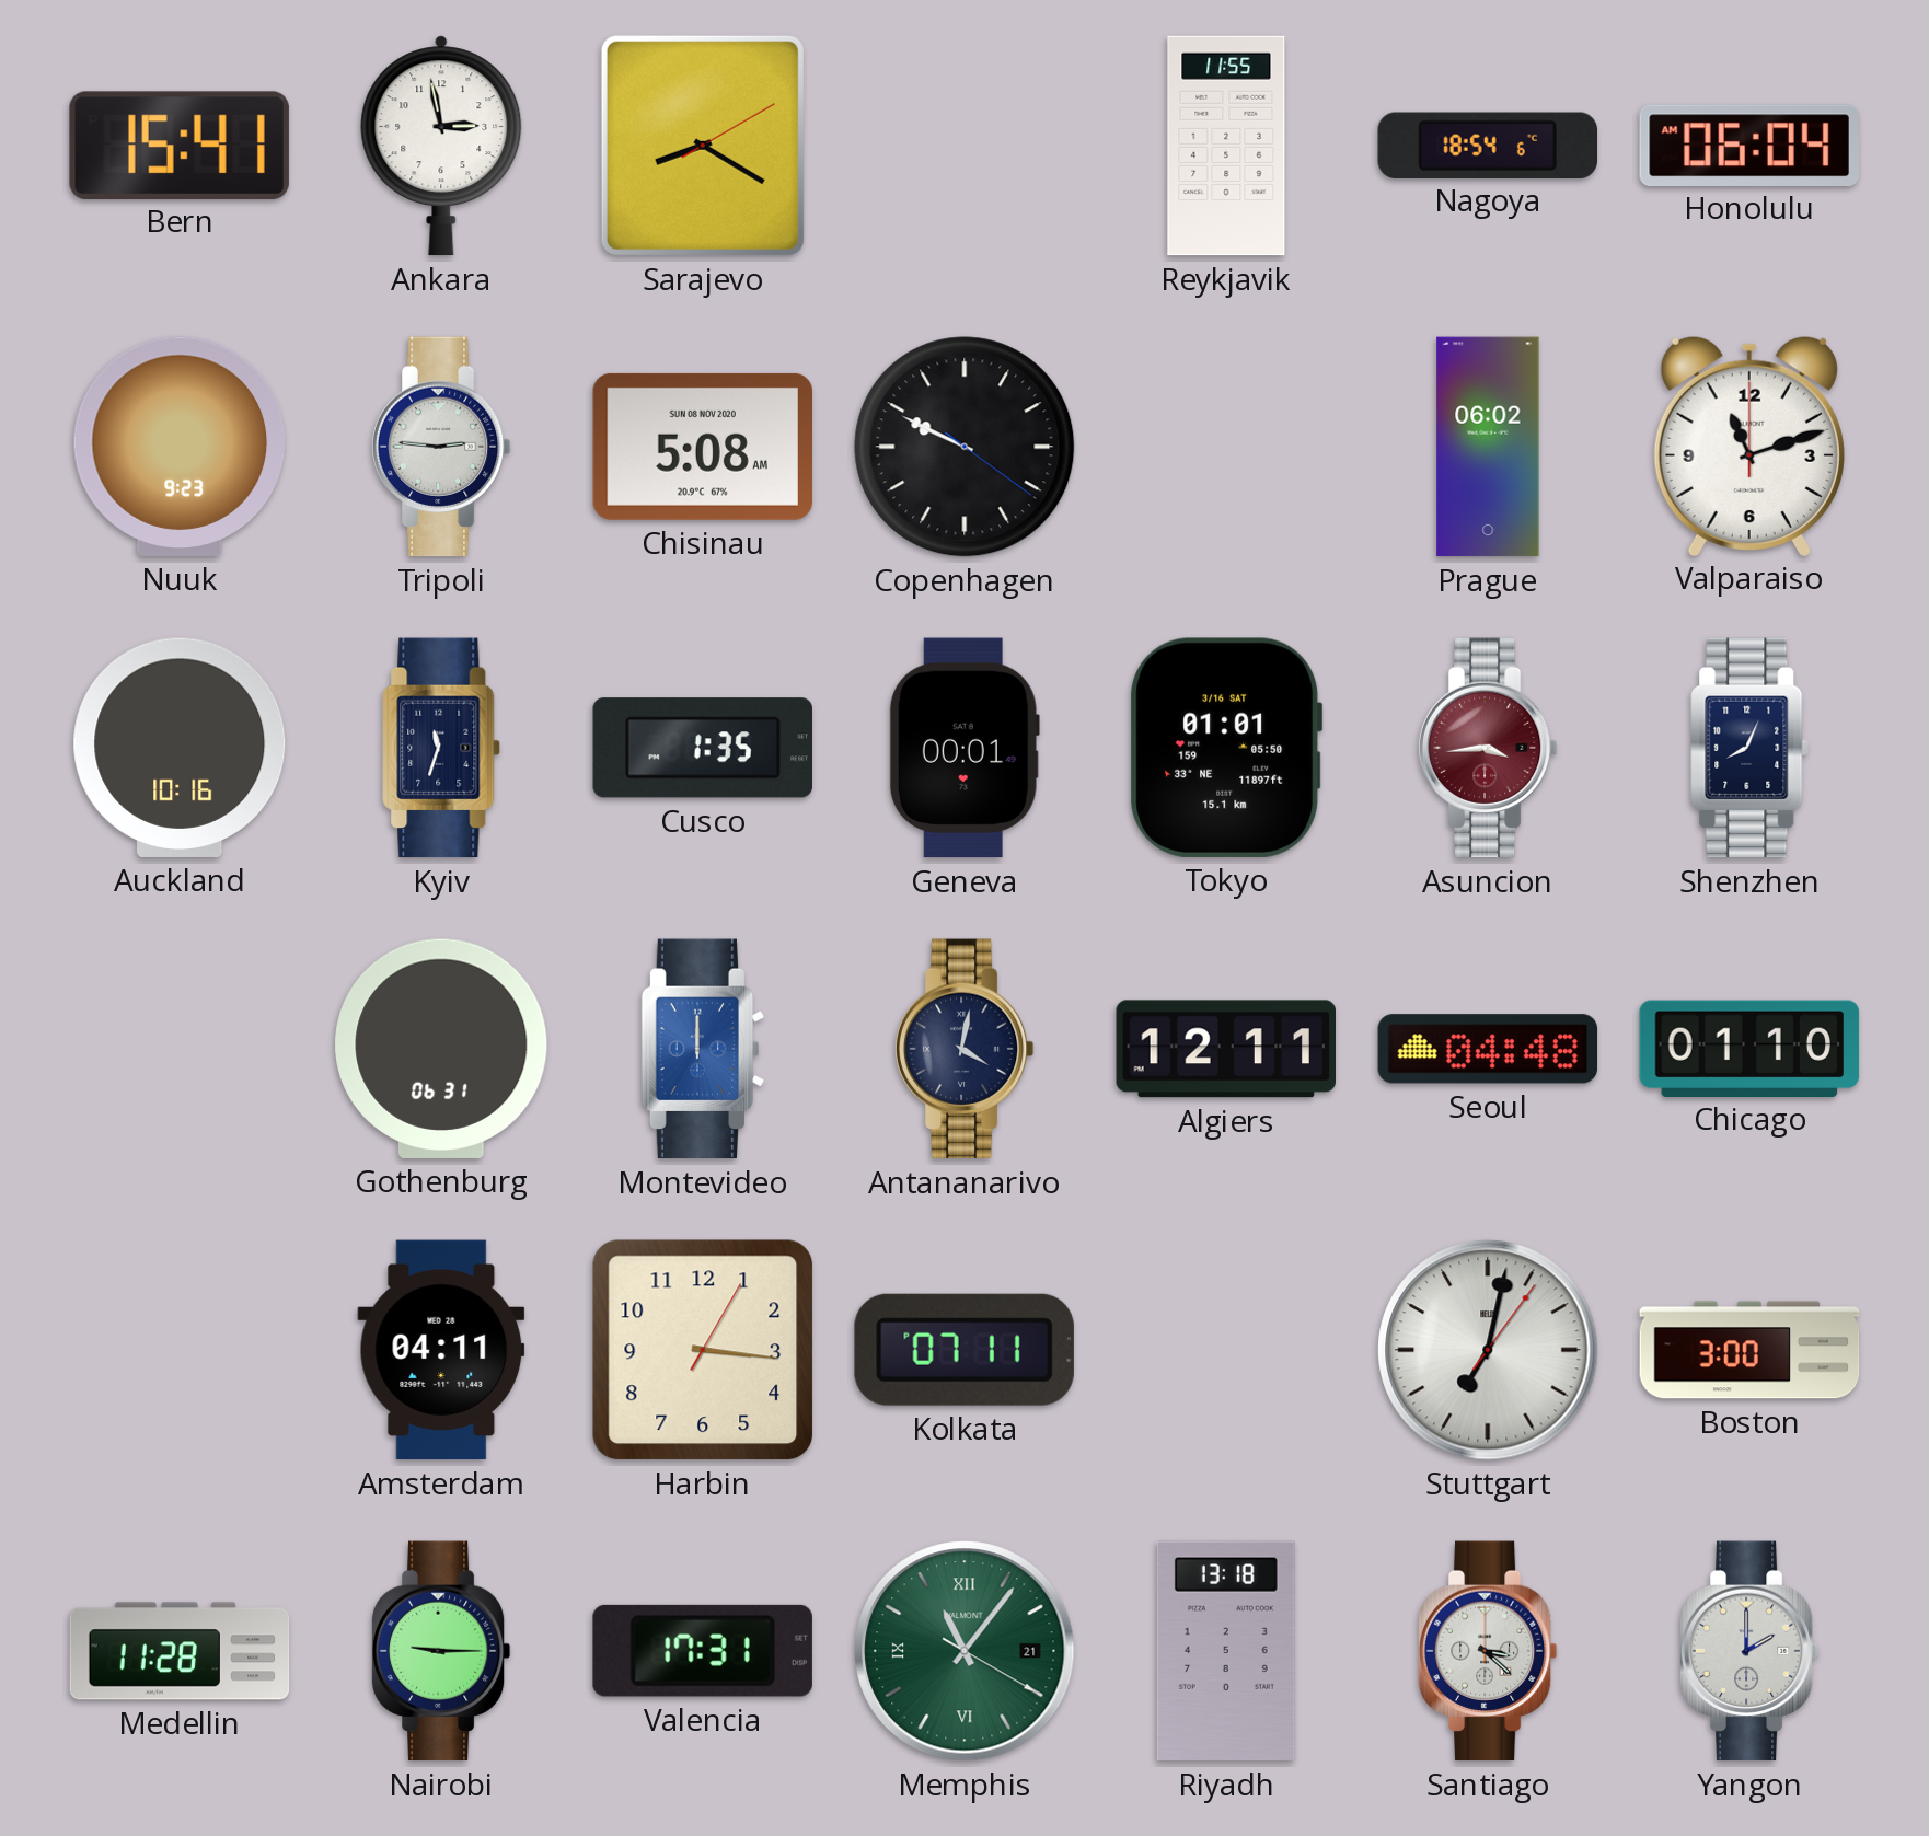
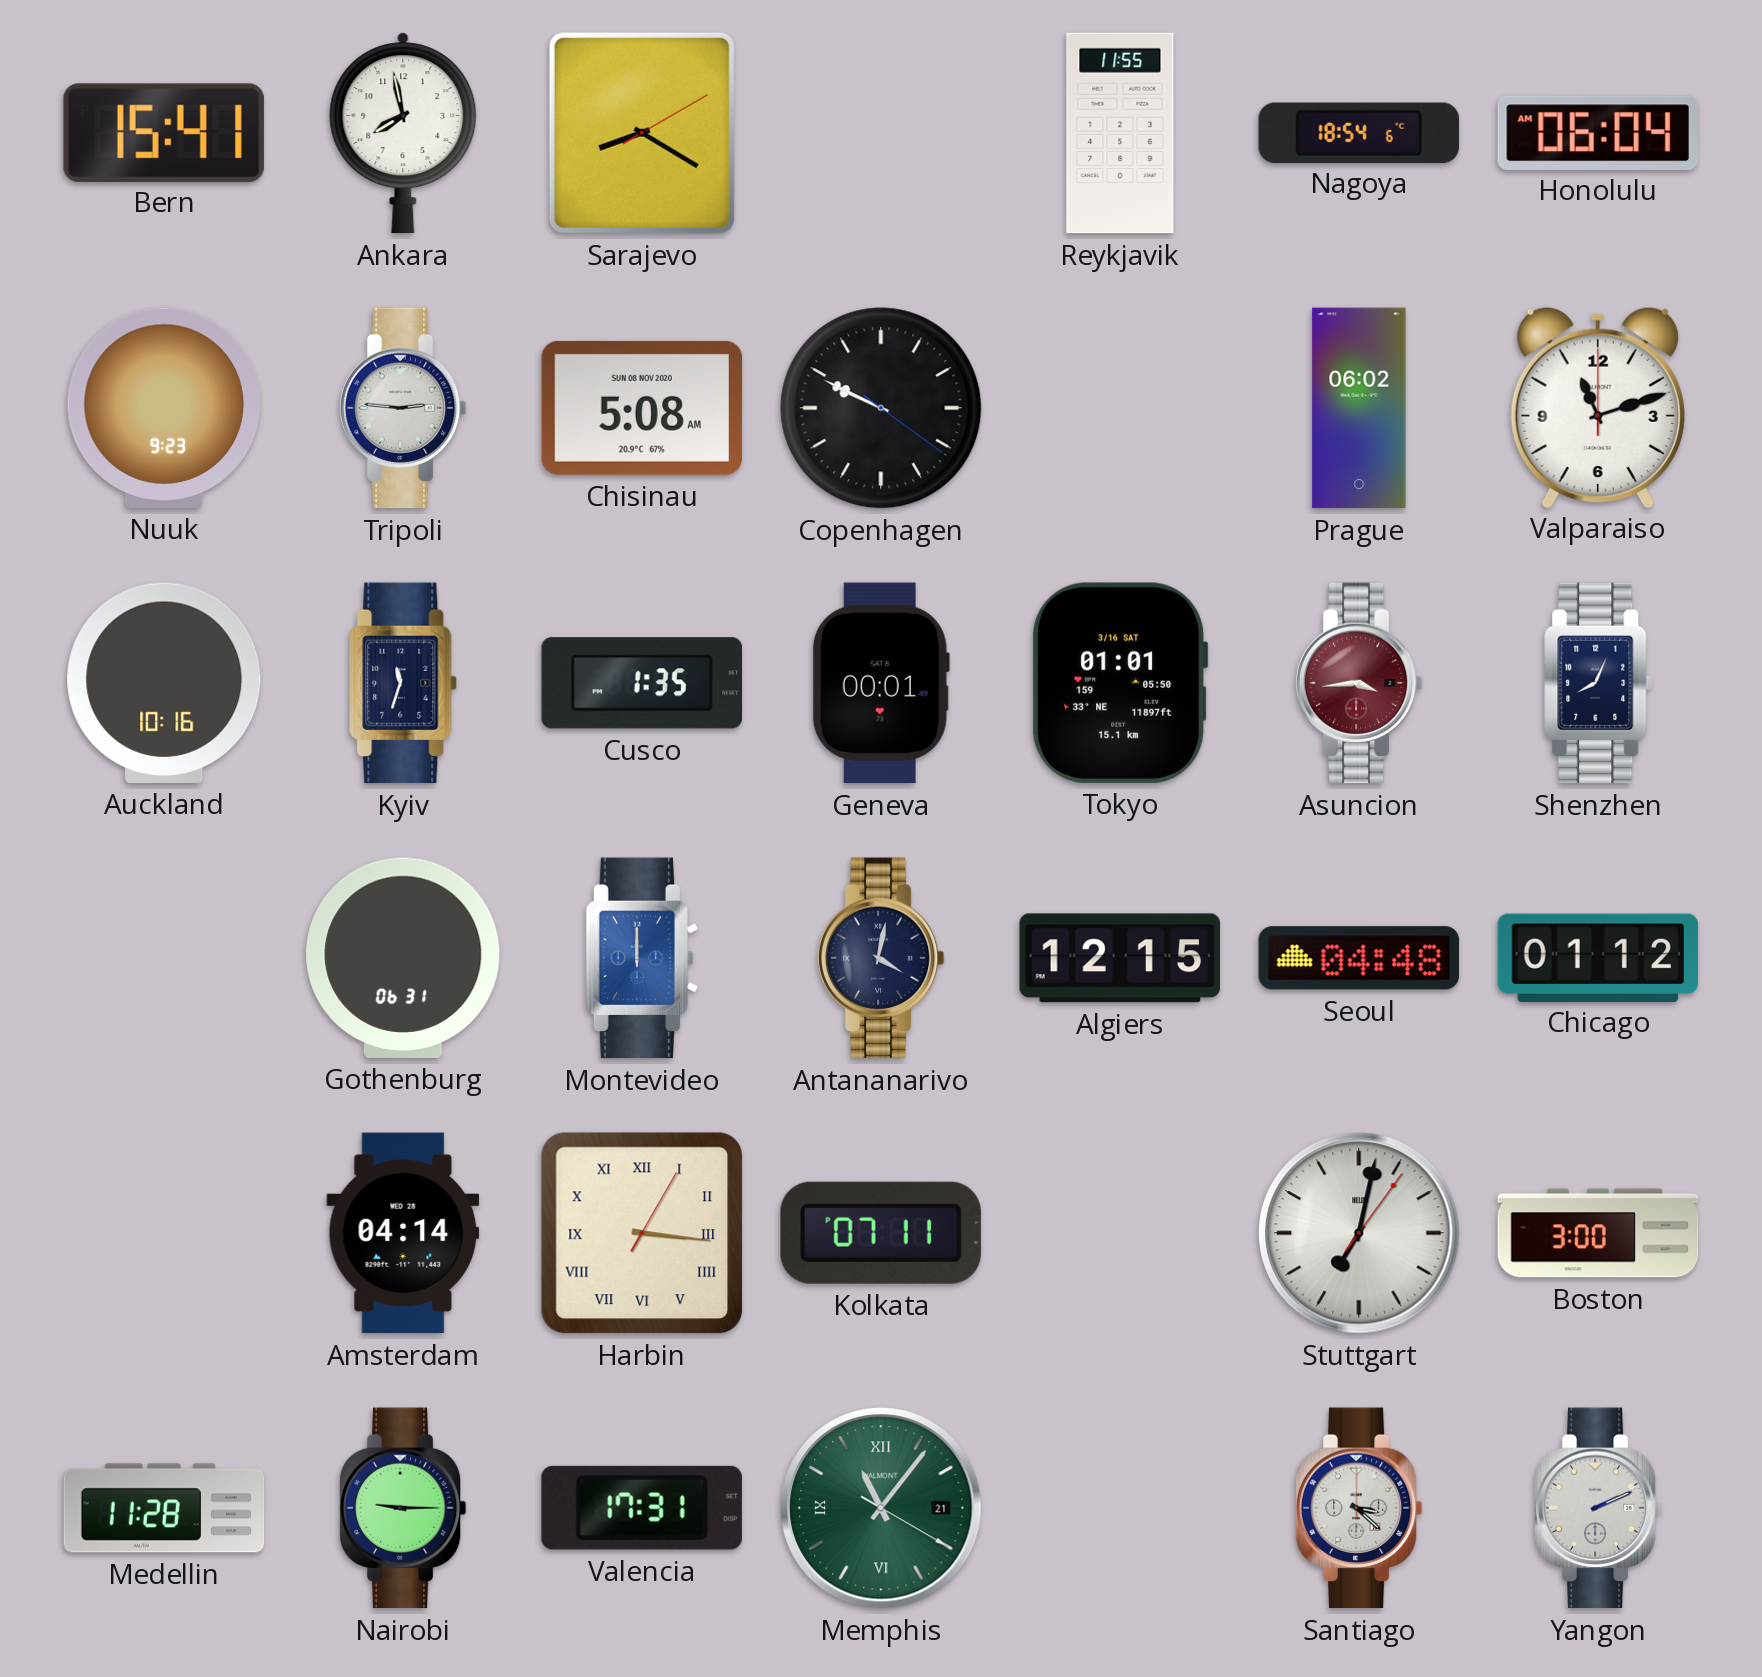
Ankara: 2:58 -> 7:58 (403, 133)
Algiers: 12:11 -> 12:15 (1119, 958)
Chicago: 01:10 -> 01:12 (1598, 957)
Amsterdam: 04:11 -> 04:14 (403, 1233)
Harbin numerals: Arabic -> Roman (642, 1233)
Riyadh: 13:18 -> none (1226, 1651)
Yangon: 2:00 -> 2:11 (1598, 1508)
